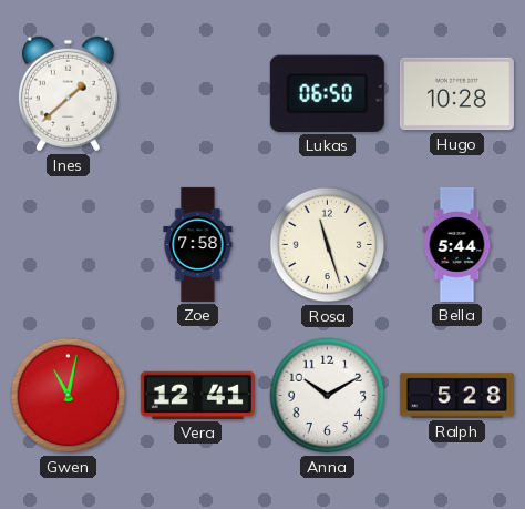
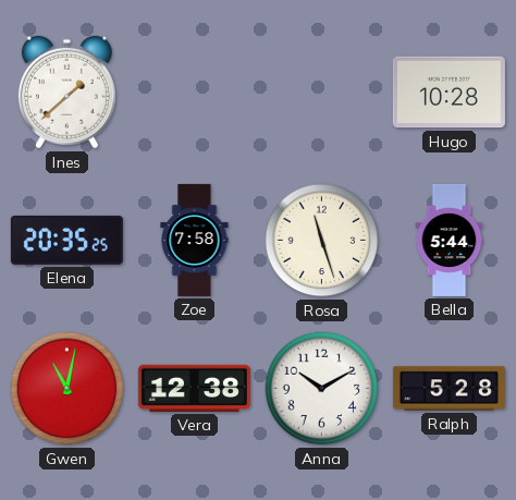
Lukas: 06:50 -> none (327, 93)
Elena: none -> 20:35 (66, 240)
Vera: 12:41 -> 12:38 (194, 388)
